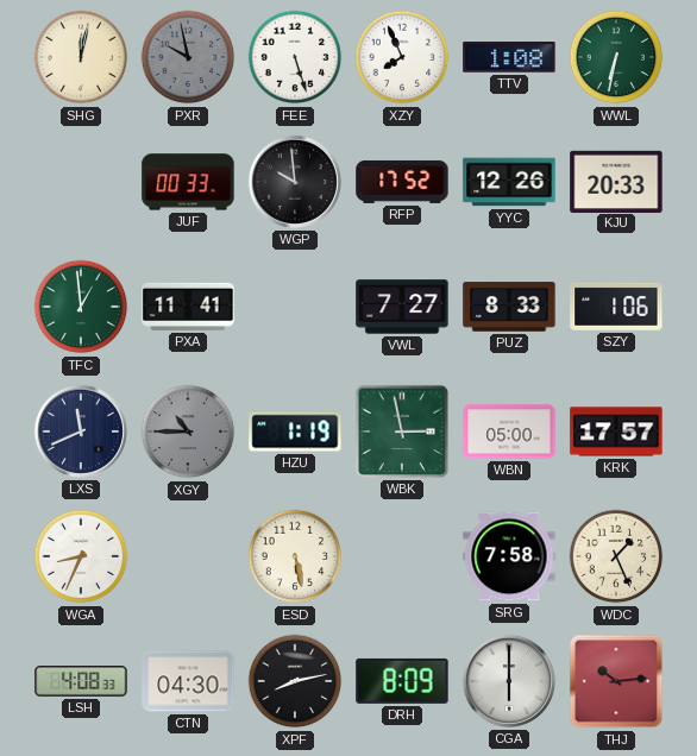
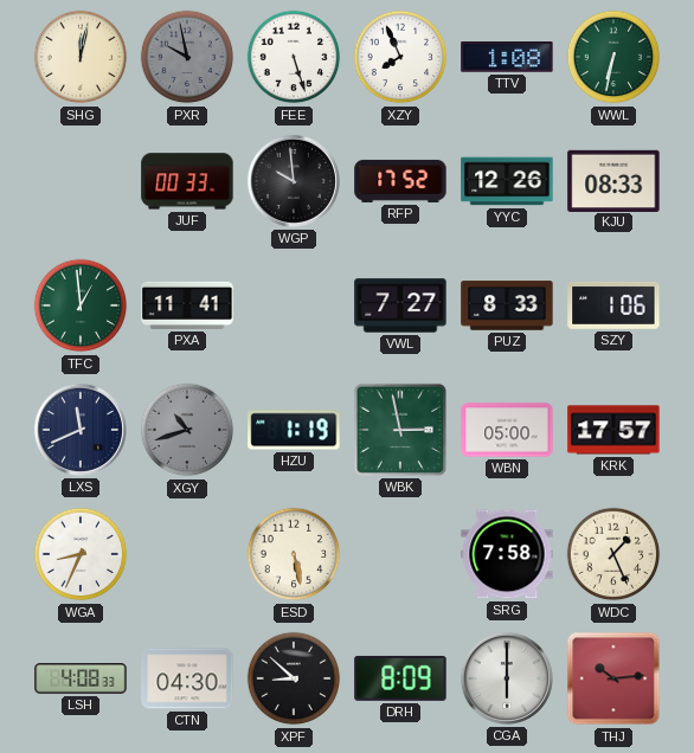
KJU: 20:33 -> 08:33 (613, 180)
XGY: 10:45 -> 10:42 (187, 430)
XPF: 8:13 -> 8:52 (294, 678)
